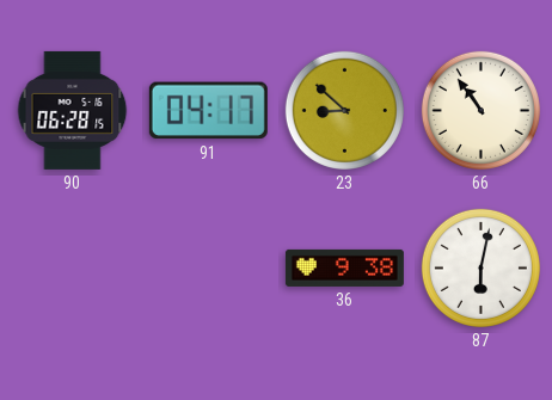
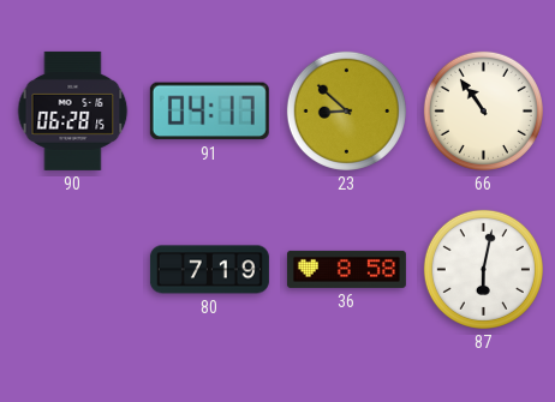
80: none -> 7:19 (209, 270)
36: 9:38 -> 8:58 (346, 269)
